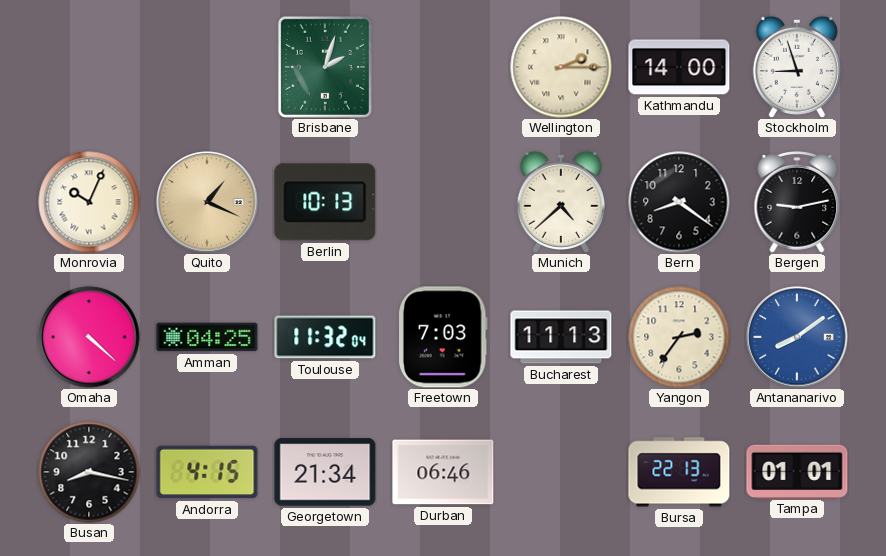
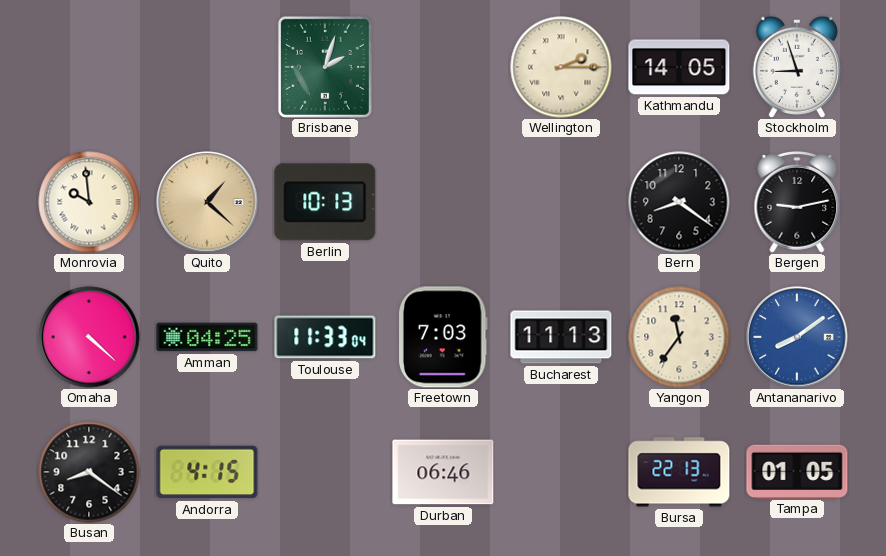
Kathmandu: 14:00 -> 14:05 (679, 67)
Monrovia: 10:04 -> 9:59 (89, 202)
Quito: 1:19 -> 1:22 (207, 202)
Munich: 4:38 -> none (561, 202)
Toulouse: 11:32 -> 11:33 (325, 337)
Yangon: 2:36 -> 11:36 (679, 337)
Busan: 8:17 -> 8:21 (89, 472)
Georgetown: 21:34 -> none (325, 472)
Tampa: 01:01 -> 01:05 (797, 471)
